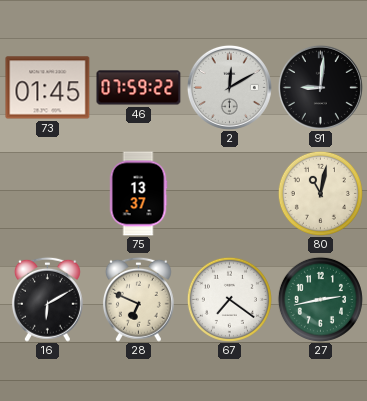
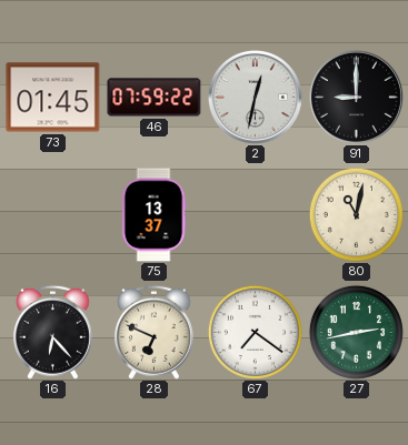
2: 12:10 -> 12:32 (255, 97)
91: 9:01 -> 9:00 (356, 97)
16: 6:10 -> 6:23 (52, 332)
